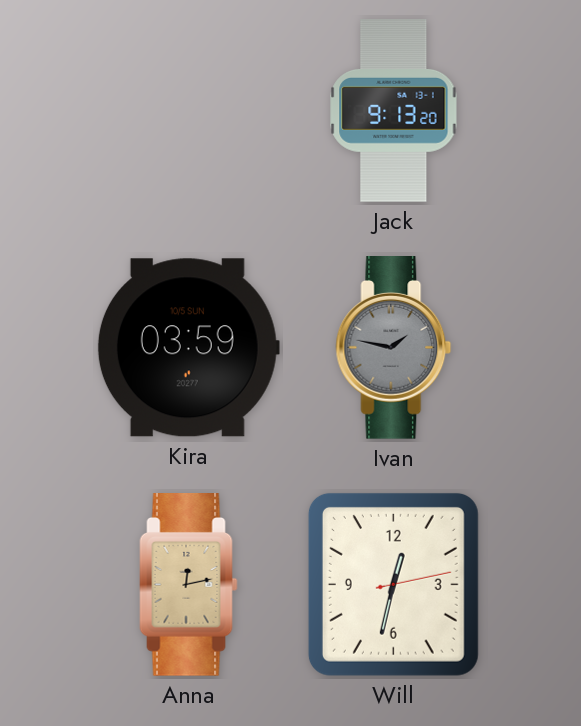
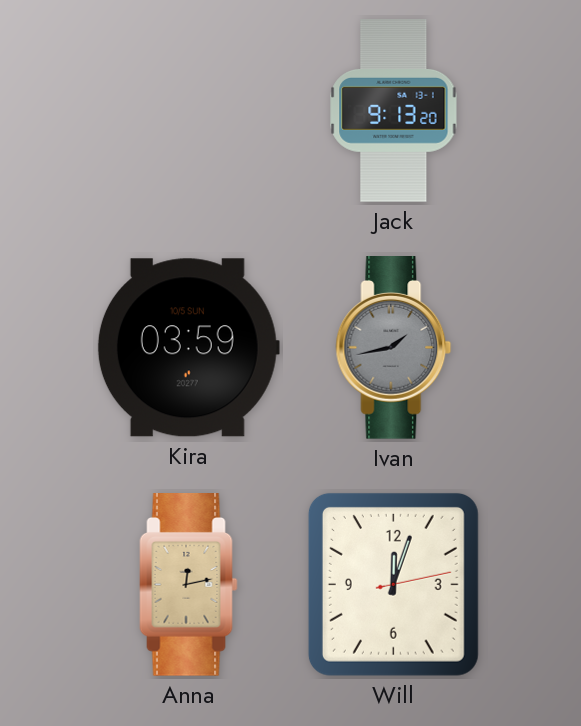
Ivan: 1:47 -> 1:43 (394, 348)
Will: 12:32 -> 12:03 (393, 584)
